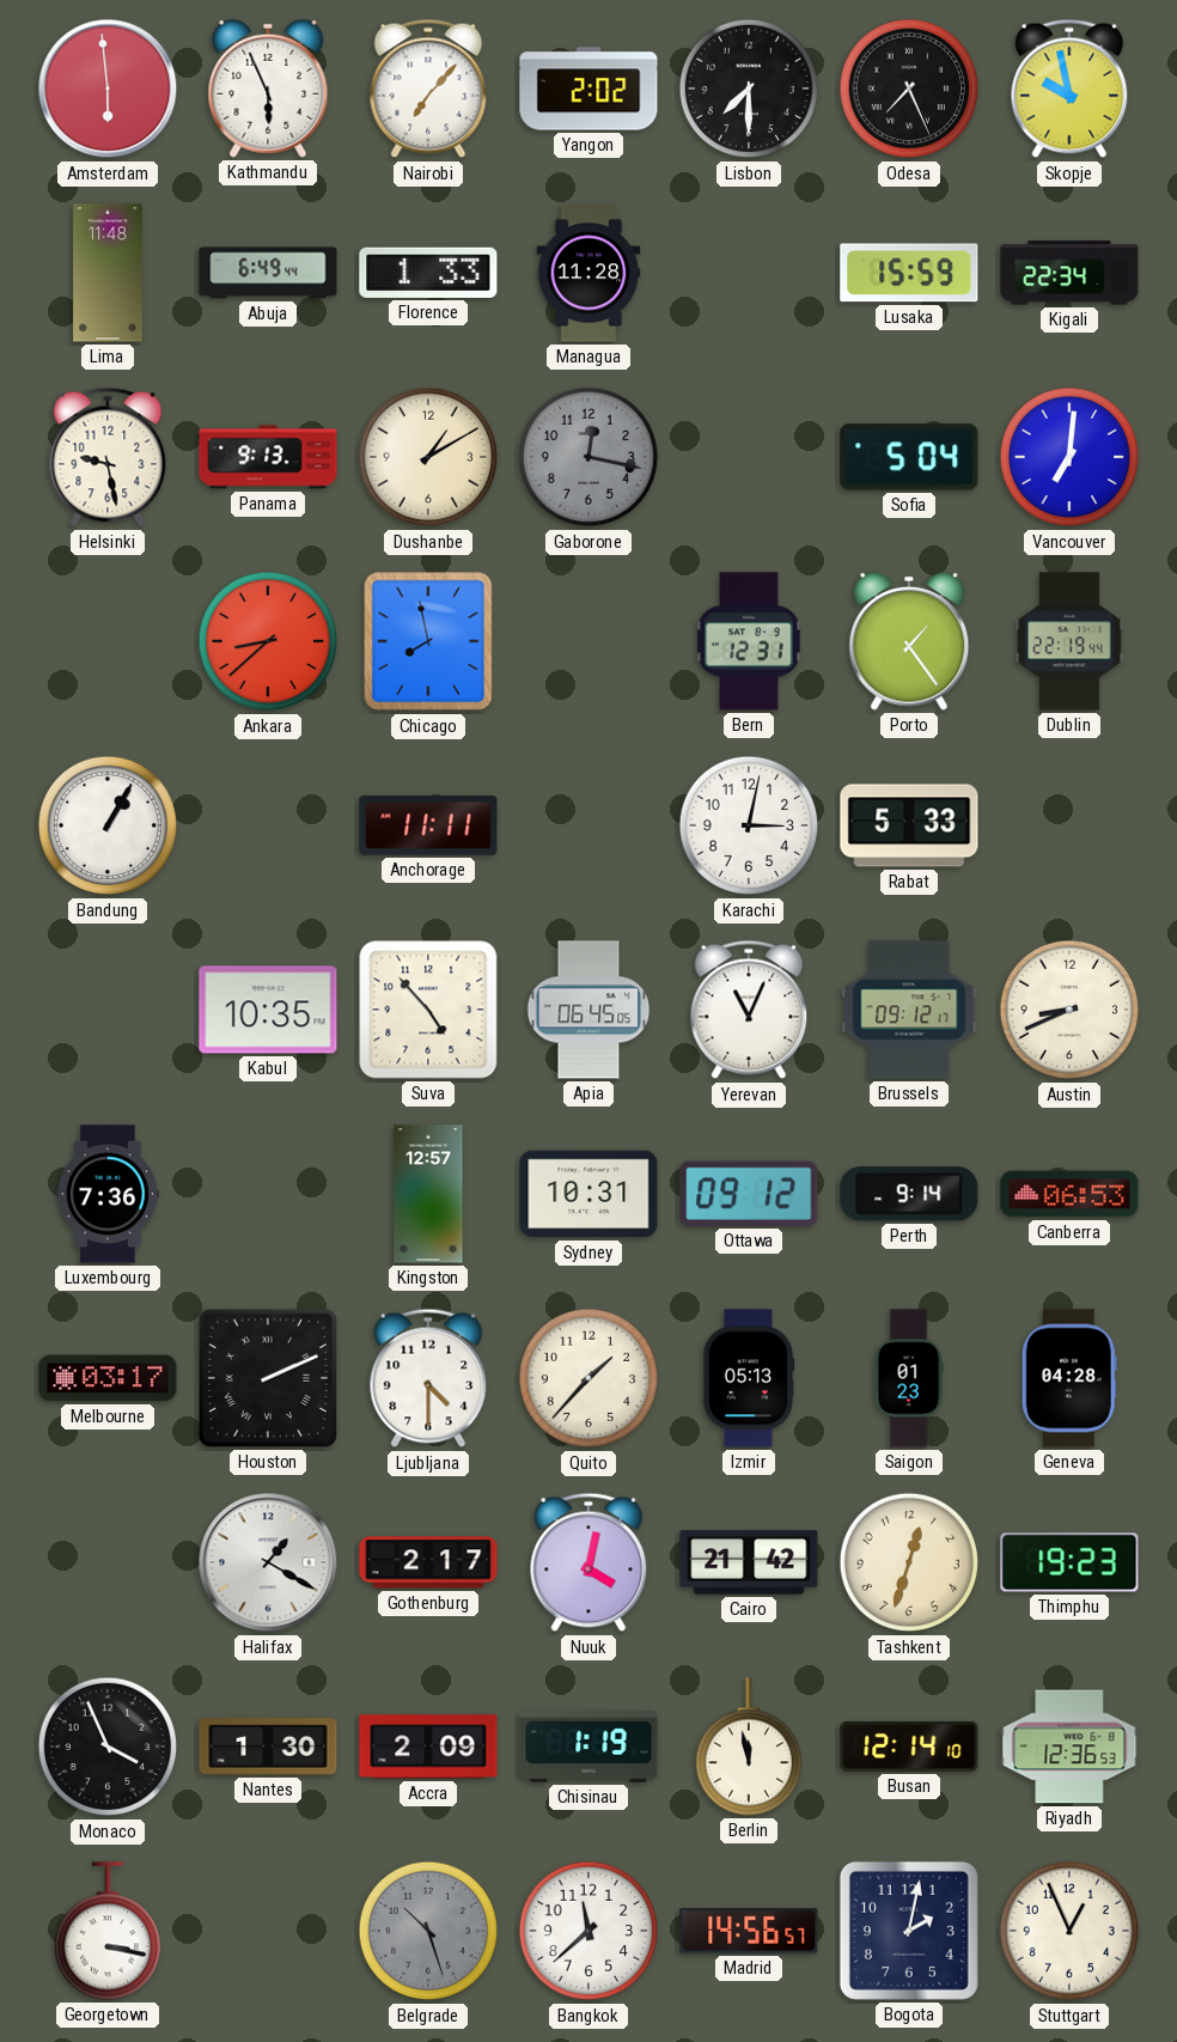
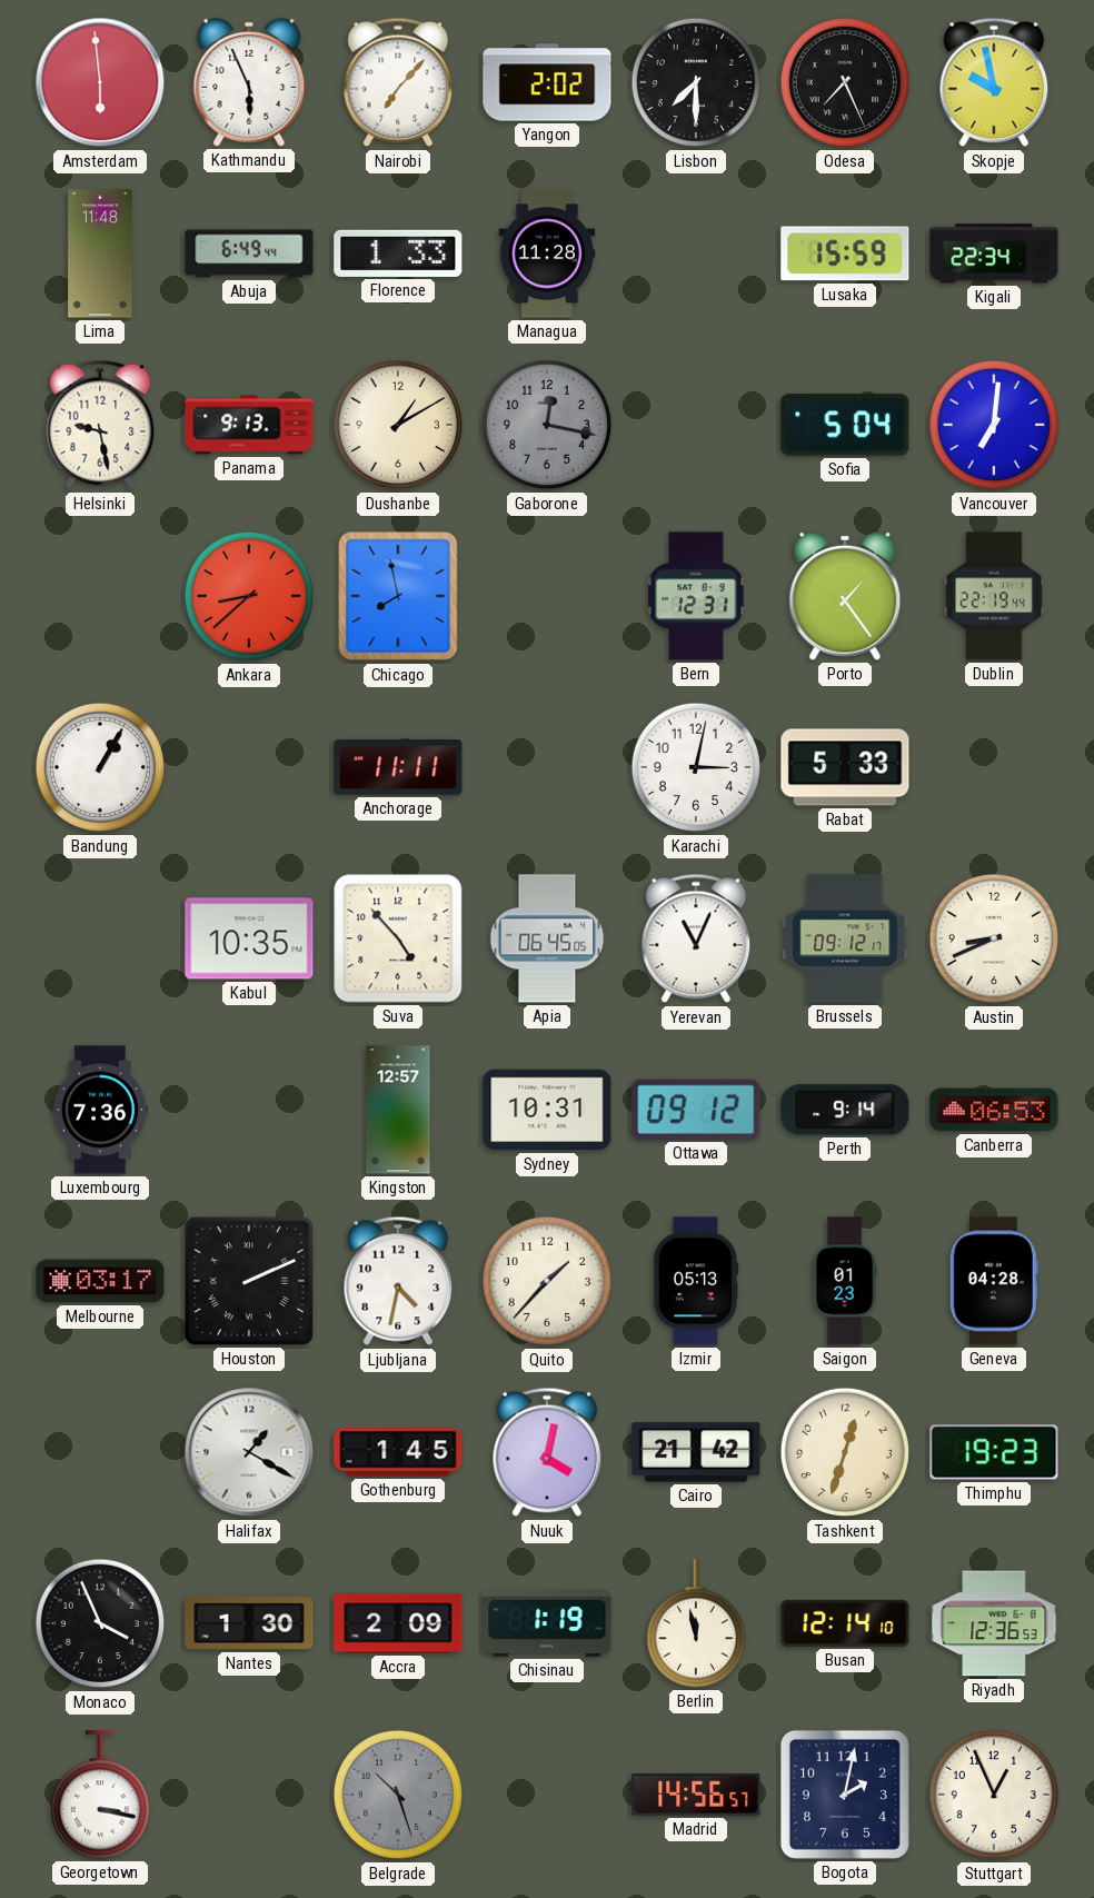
Ljubljana: 4:30 -> 4:32 (398, 1281)
Gothenburg: 2:17 -> 1:45 (398, 1452)
Bangkok: 11:38 -> none (588, 1931)
